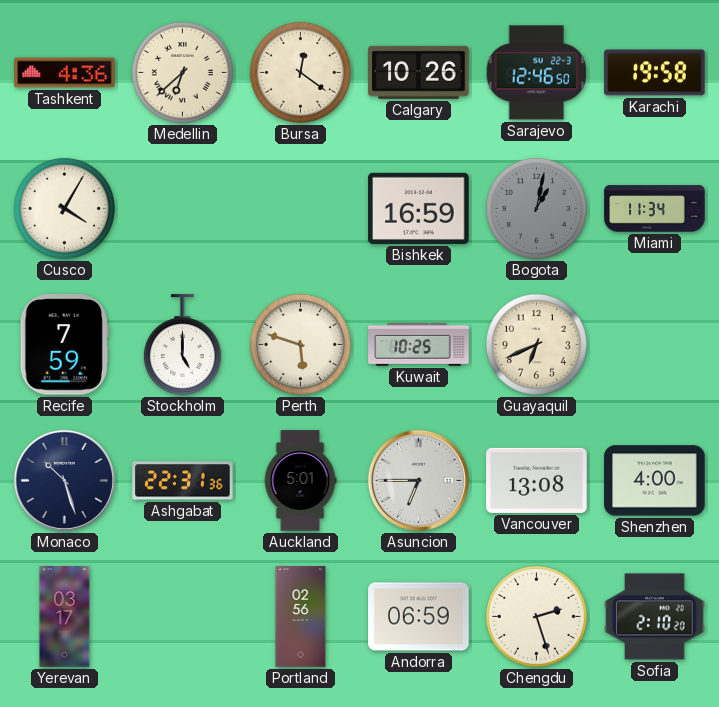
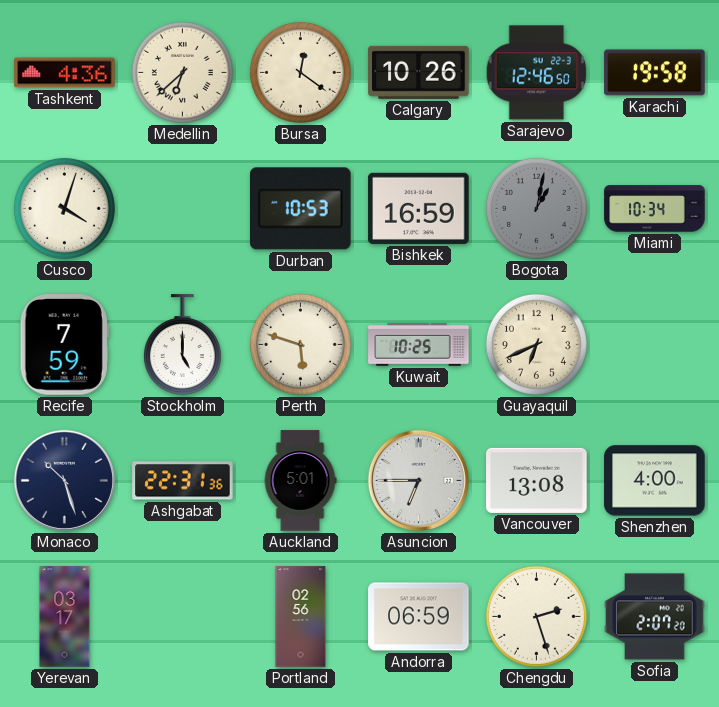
Cusco: 4:05 -> 4:03 (64, 208)
Durban: none -> 10:53 (301, 209)
Miami: 11:34 -> 10:34 (655, 209)
Sofia: 2:10 -> 2:07 (655, 617)
